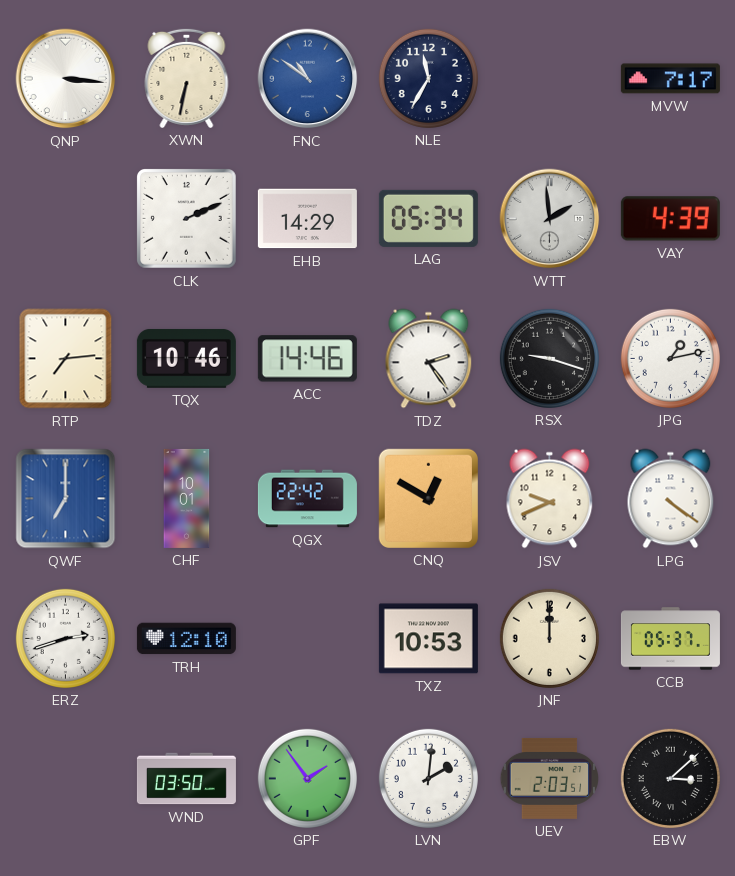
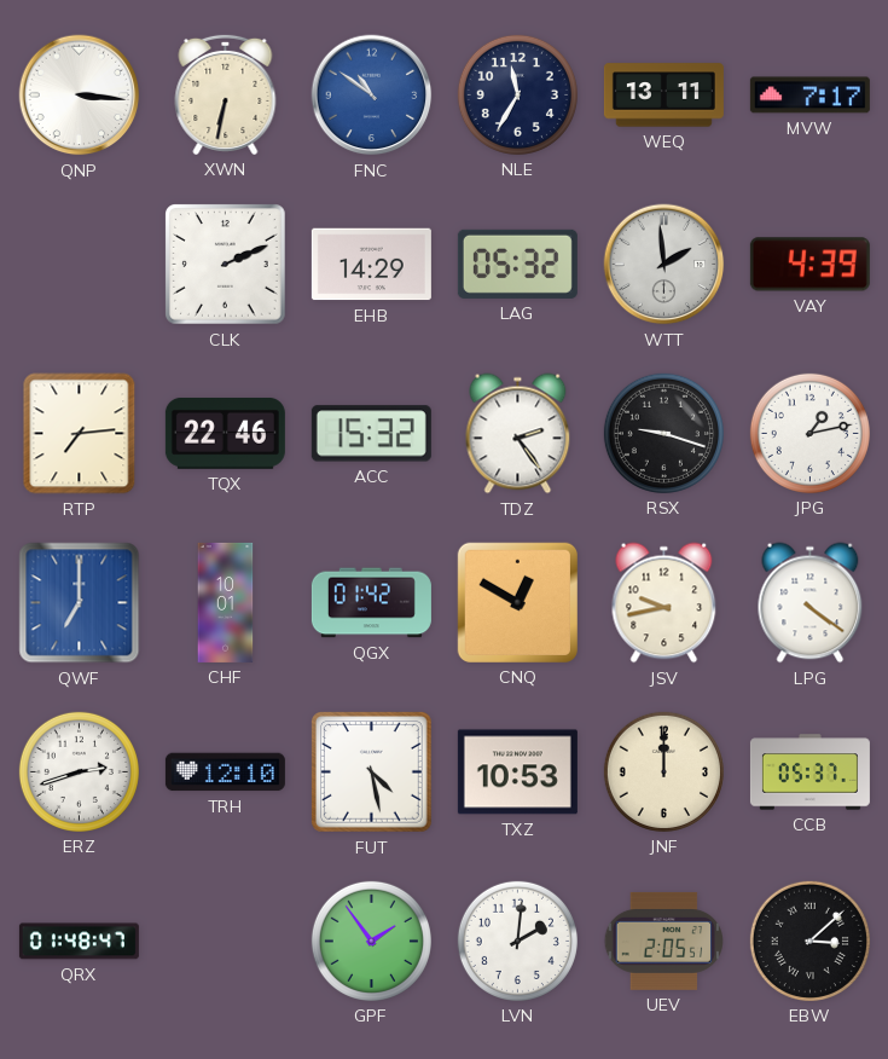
WEQ: none -> 13:11 (663, 96)
LAG: 05:34 -> 05:32 (517, 264)
TQX: 10:46 -> 22:46 (225, 433)
ACC: 14:46 -> 15:32 (371, 434)
QGX: 22:42 -> 01:42 (371, 603)
JSV: 9:41 -> 9:43 (664, 603)
FUT: none -> 4:28 (372, 772)
QRX: none -> 01:48 (79, 942)
WND: 03:50 -> none (186, 779)
UEV: 2:03 -> 2:05 (663, 941)
